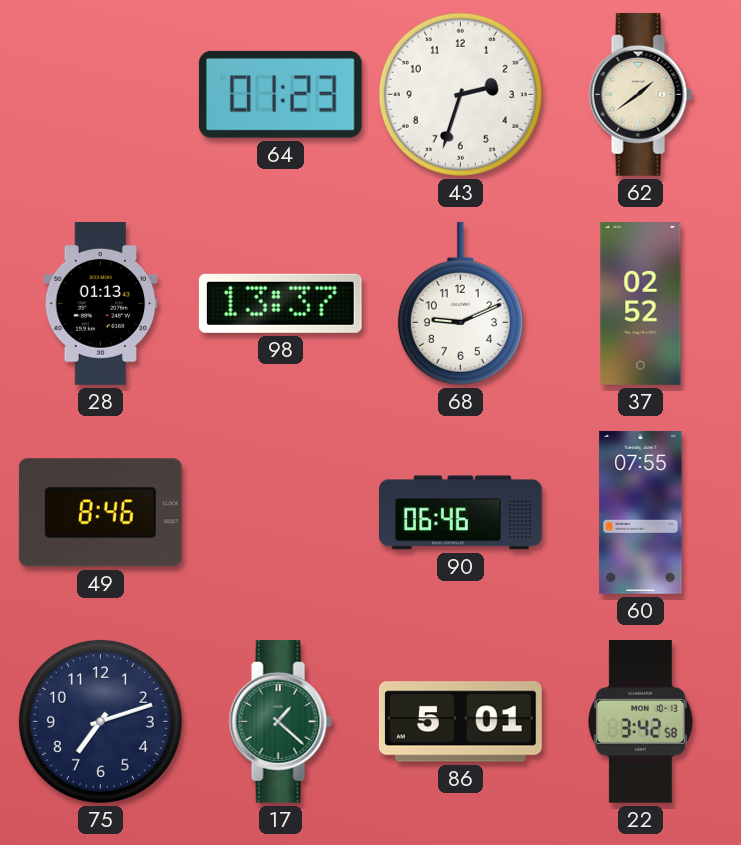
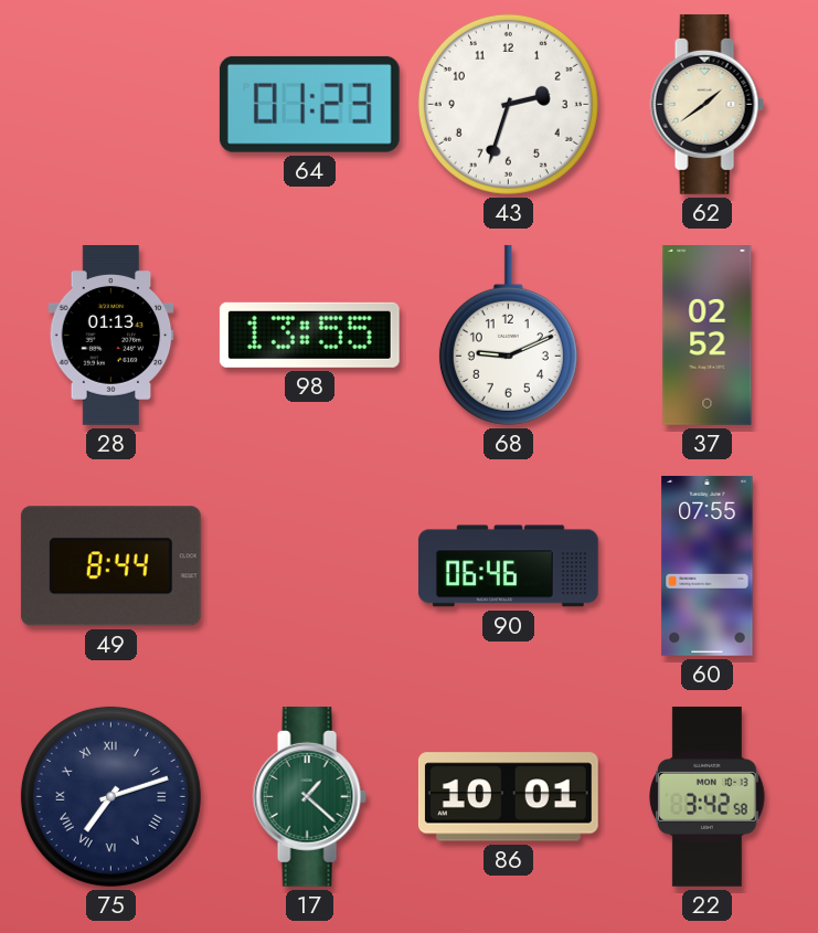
98: 13:37 -> 13:55 (309, 335)
49: 8:46 -> 8:44 (110, 566)
75 numerals: Arabic -> Roman (110, 796)
86: 5:01 -> 10:01 (508, 797)
